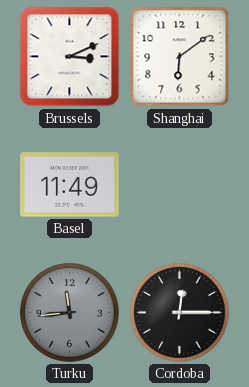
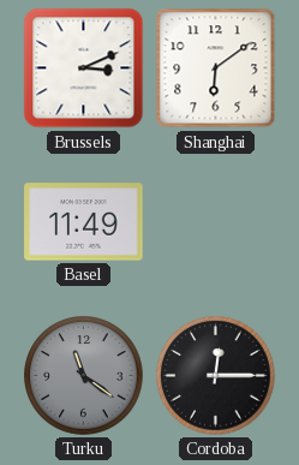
Turku: 11:44 -> 11:21 (84, 376)
